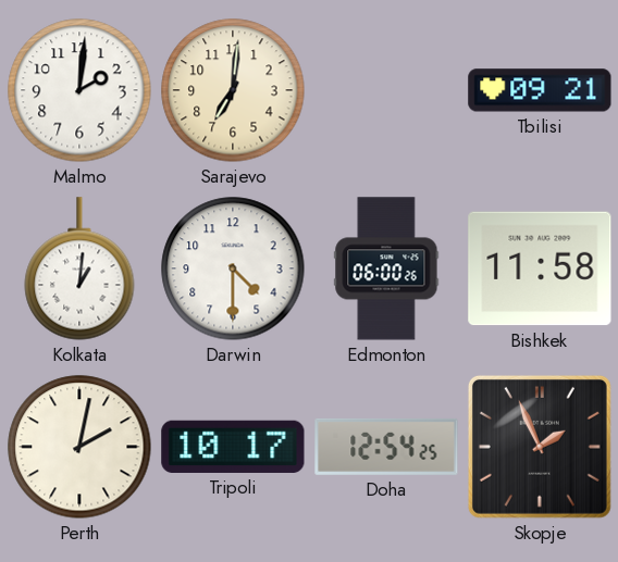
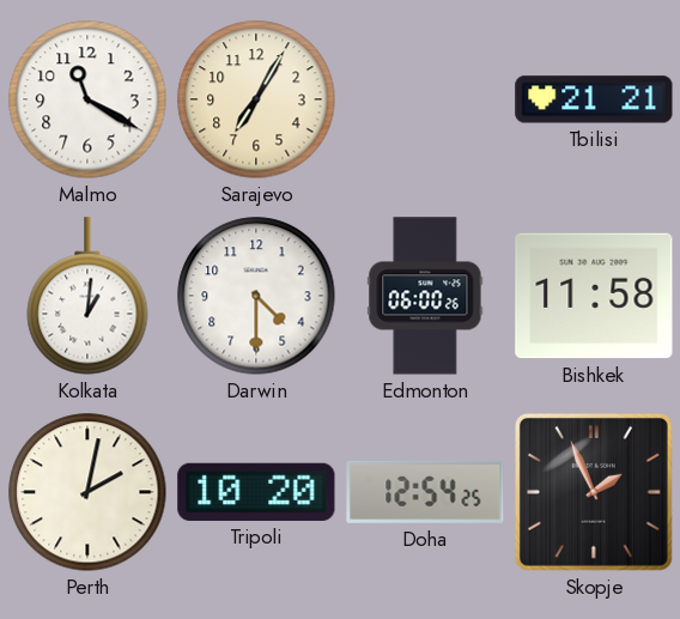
Malmo: 2:01 -> 11:20 (87, 99)
Sarajevo: 7:01 -> 7:05 (256, 99)
Tbilisi: 09:21 -> 21:21 (594, 99)
Tripoli: 10:17 -> 10:20 (256, 492)
